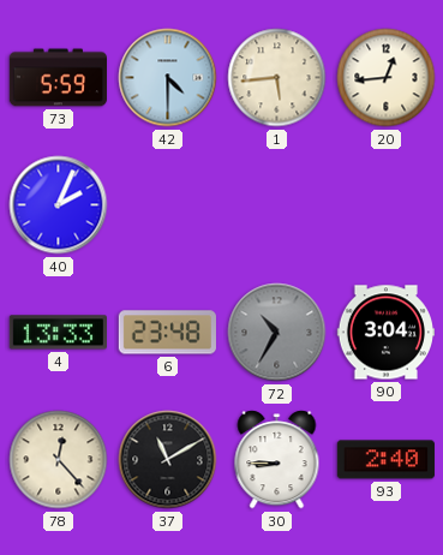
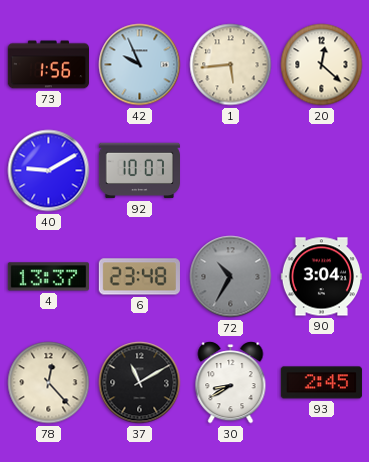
73: 5:59 -> 1:56 (48, 65)
42: 4:30 -> 9:56 (140, 65)
20: 12:44 -> 12:22 (322, 65)
40: 2:04 -> 9:10 (49, 171)
92: none -> 10:07 (139, 171)
4: 13:33 -> 13:37 (48, 277)
30: 8:45 -> 8:40 (231, 383)
93: 2:40 -> 2:45 (321, 383)
